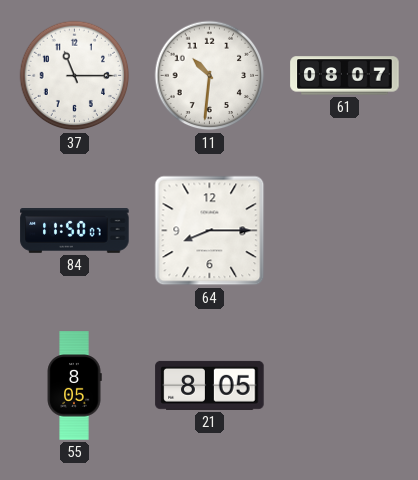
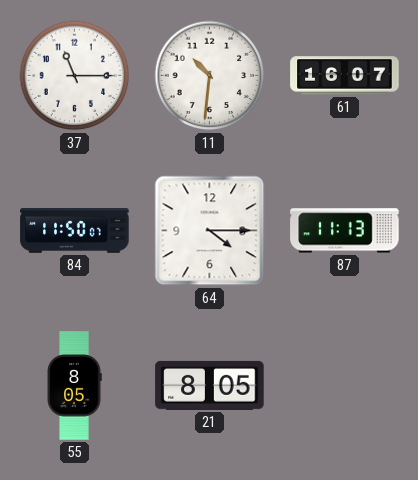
61: 08:07 -> 16:07 (345, 76)
64: 8:15 -> 4:15 (210, 231)
87: none -> 11:13 (345, 231)
